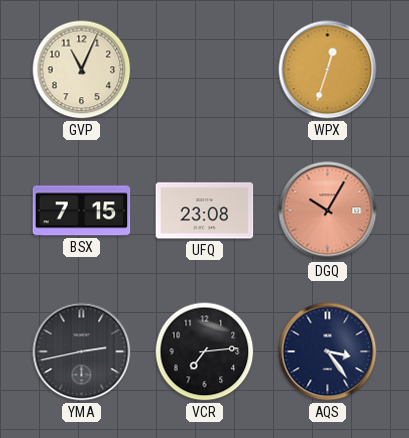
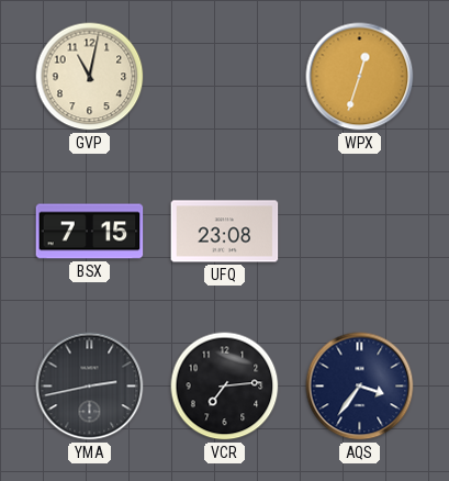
GVP: 11:04 -> 11:02 (90, 77)
DGQ: 10:05 -> none (328, 211)
AQS: 3:24 -> 3:36 (360, 387)
